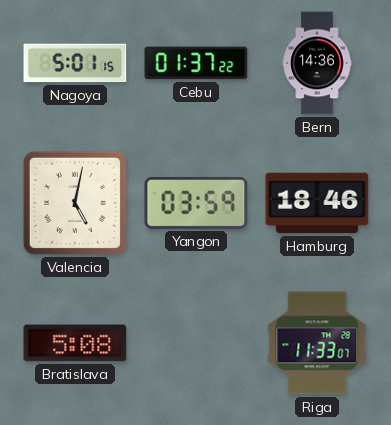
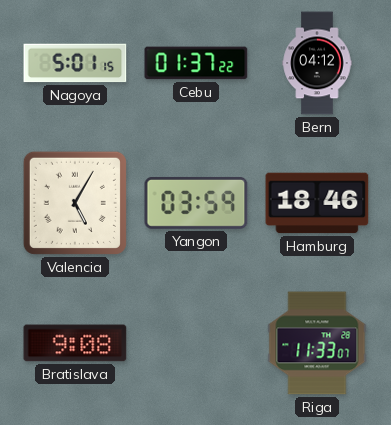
Bern: 14:36 -> 04:12 (317, 63)
Valencia: 5:02 -> 5:05 (75, 203)
Bratislava: 5:08 -> 9:08 (75, 343)
